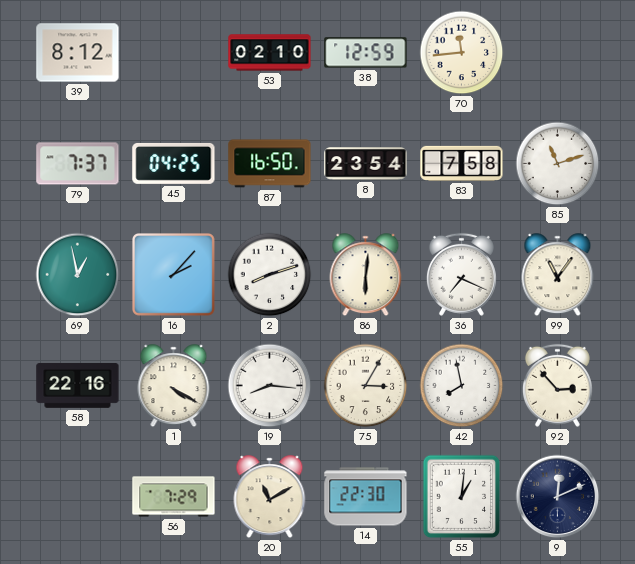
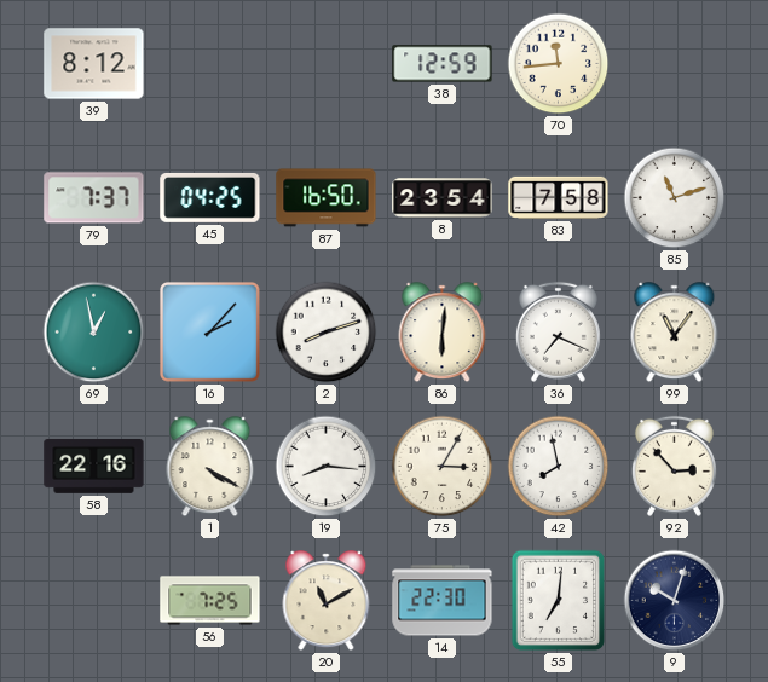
53: 02:10 -> none (270, 53)
56: 7:29 -> 7:25 (210, 601)
55: 1:01 -> 7:01 (559, 601)
9: 12:11 -> 10:03 (675, 601)
